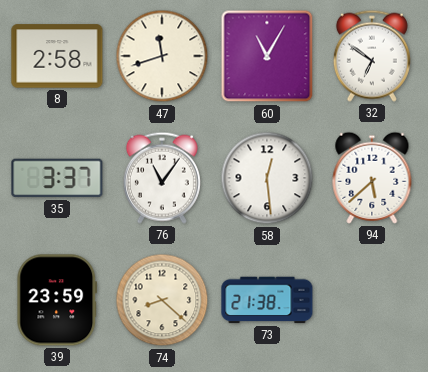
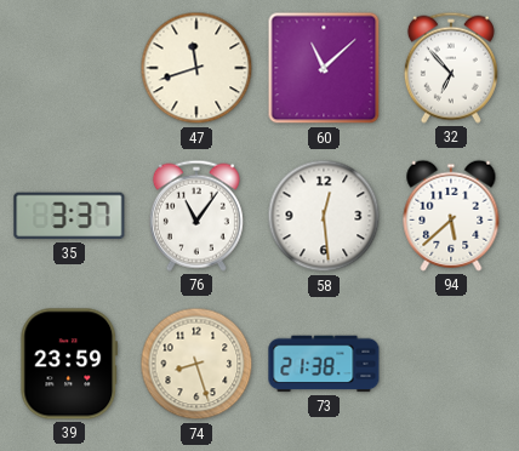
8: 2:58 -> none (57, 56)
60: 11:05 -> 11:08 (324, 68)
32: 6:51 -> 6:53 (451, 68)
74: 8:22 -> 8:27 (196, 364)
